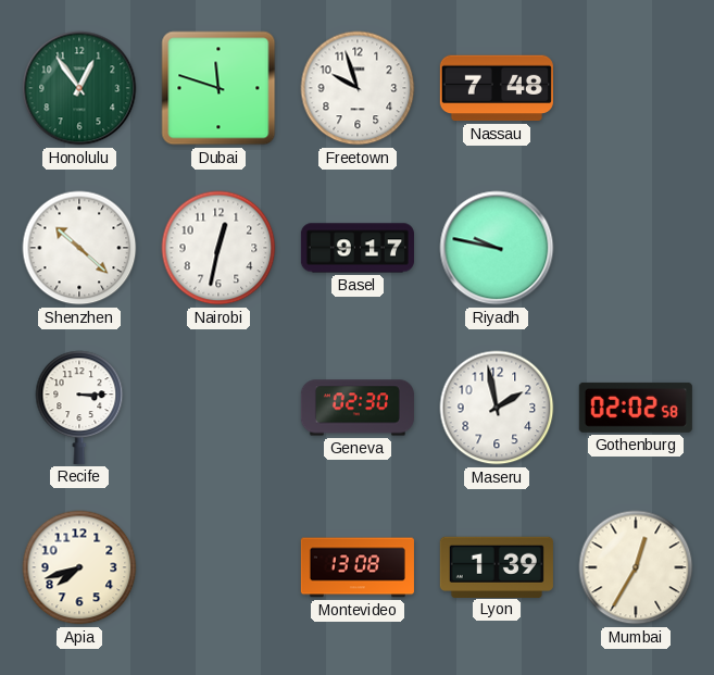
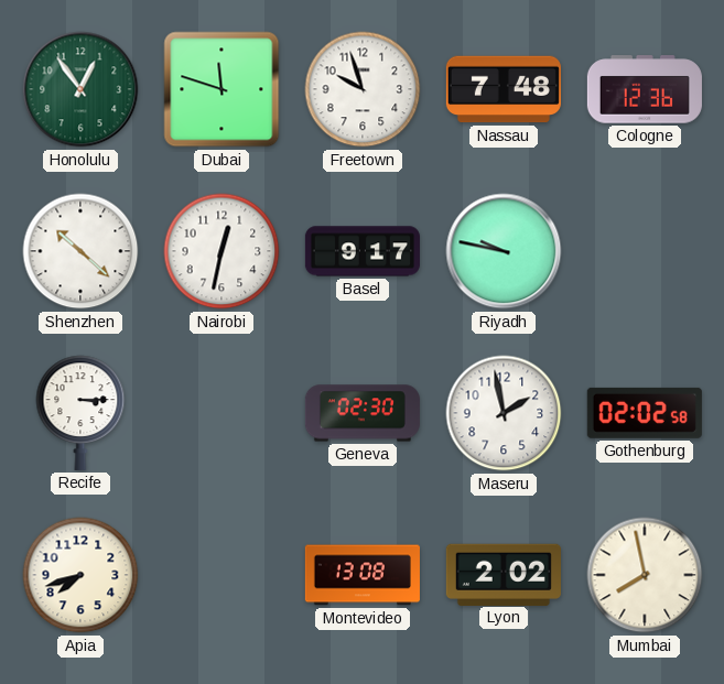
Cologne: none -> 12:36 (645, 89)
Lyon: 1:39 -> 2:02 (504, 574)
Mumbai: 12:35 -> 7:58 (645, 575)
